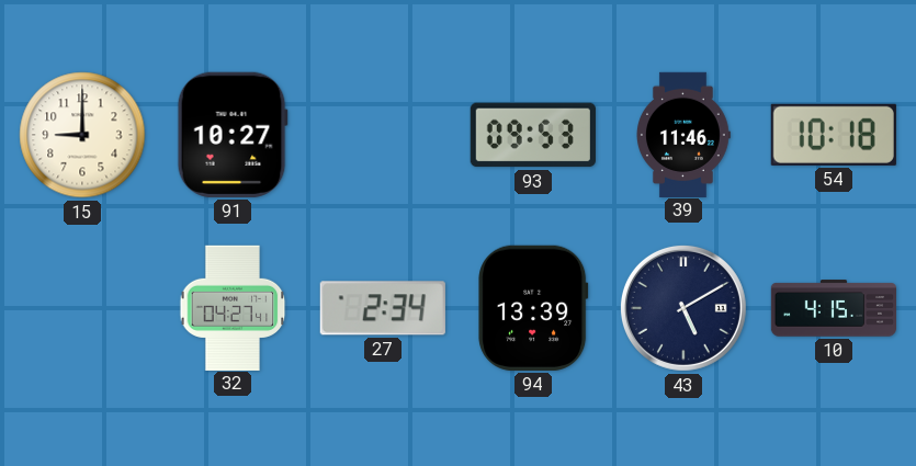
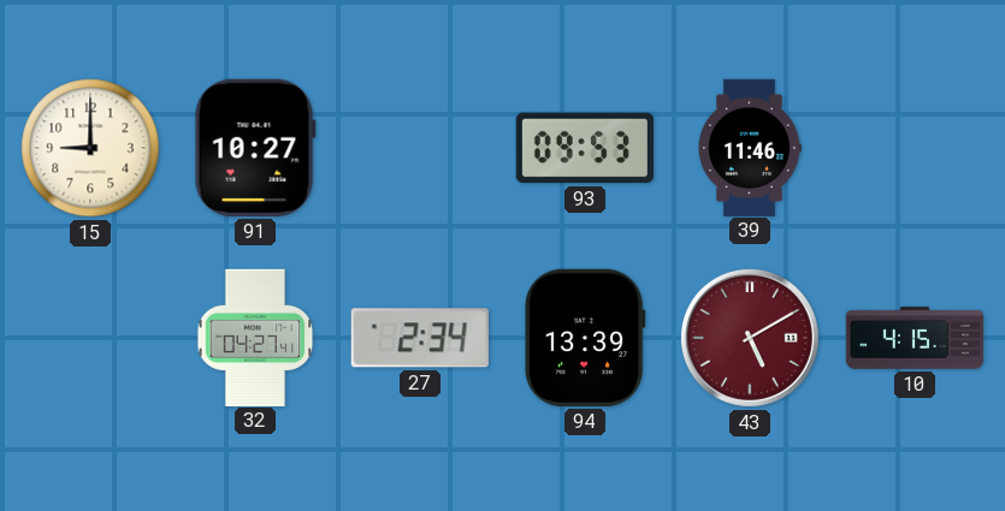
54: 10:18 -> none (834, 135)
43 dial: navy -> burgundy (750, 338)
